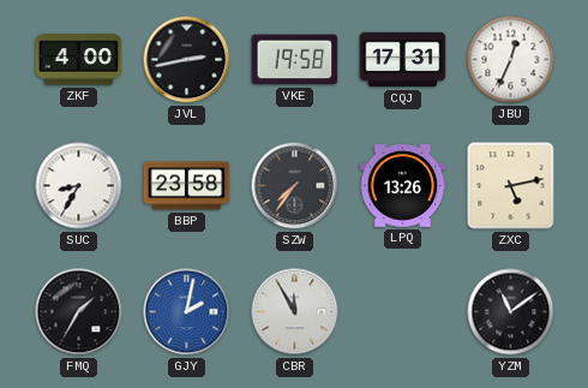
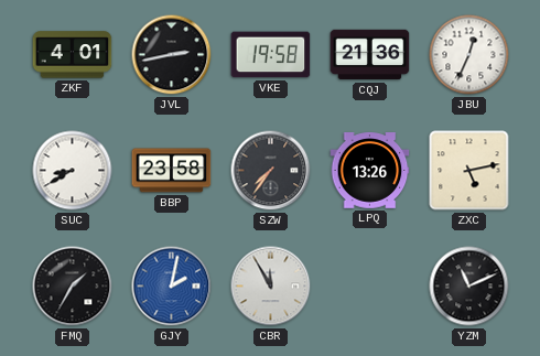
ZKF: 4:00 -> 4:01 (73, 55)
CQJ: 17:31 -> 21:36 (370, 55)
SUC: 8:35 -> 8:40 (73, 171)
YZM: 11:09 -> 11:11 (469, 287)
